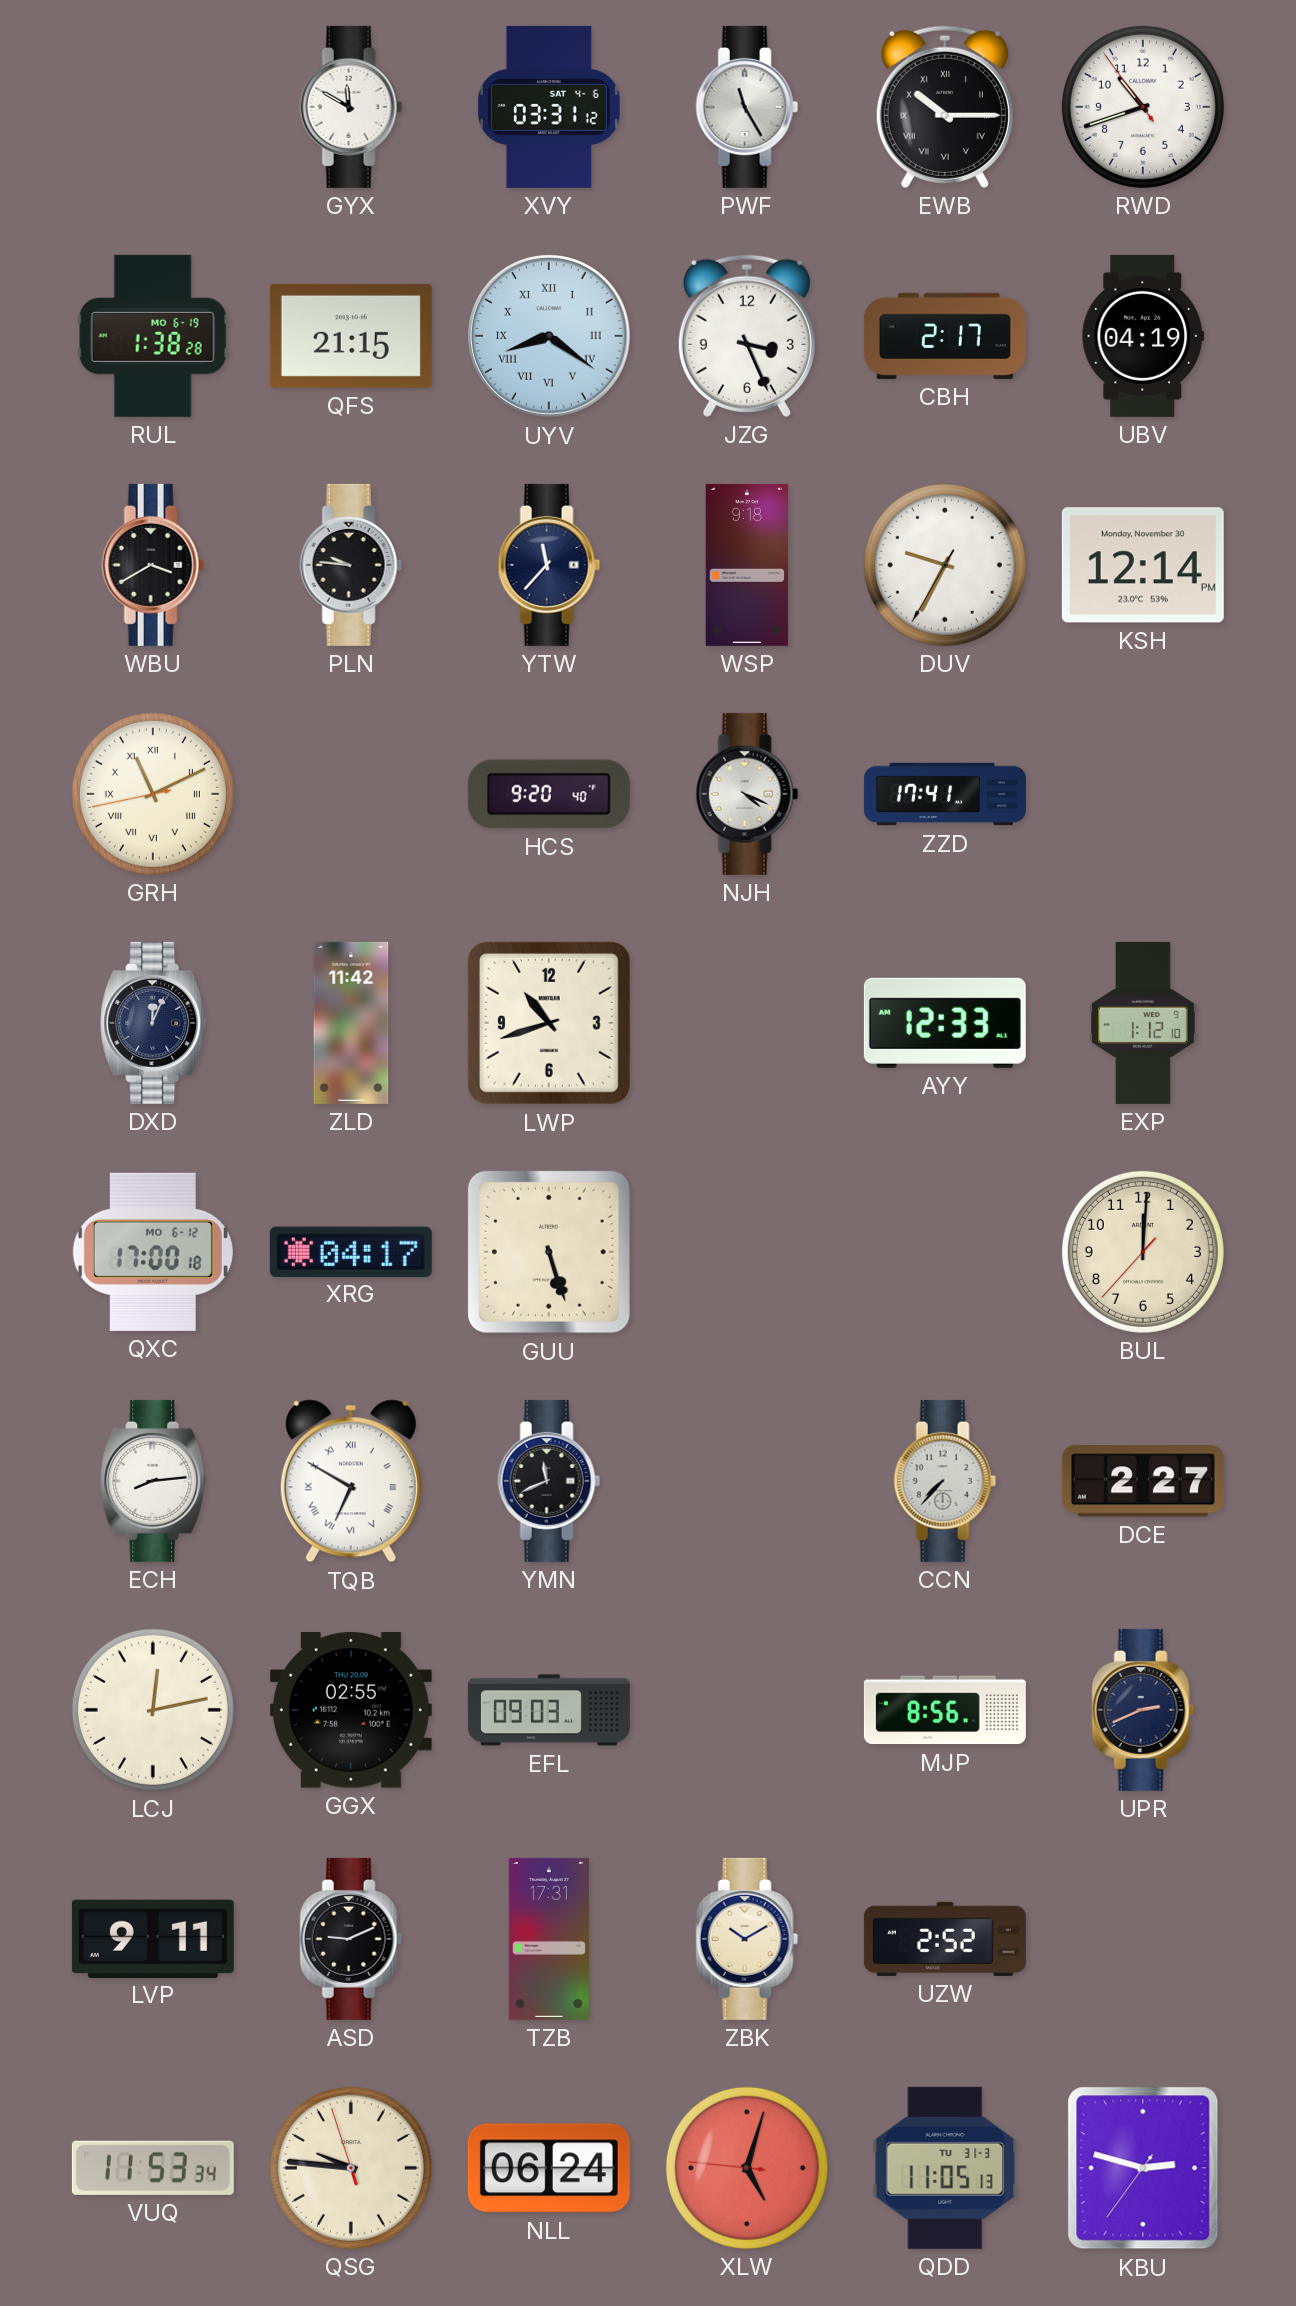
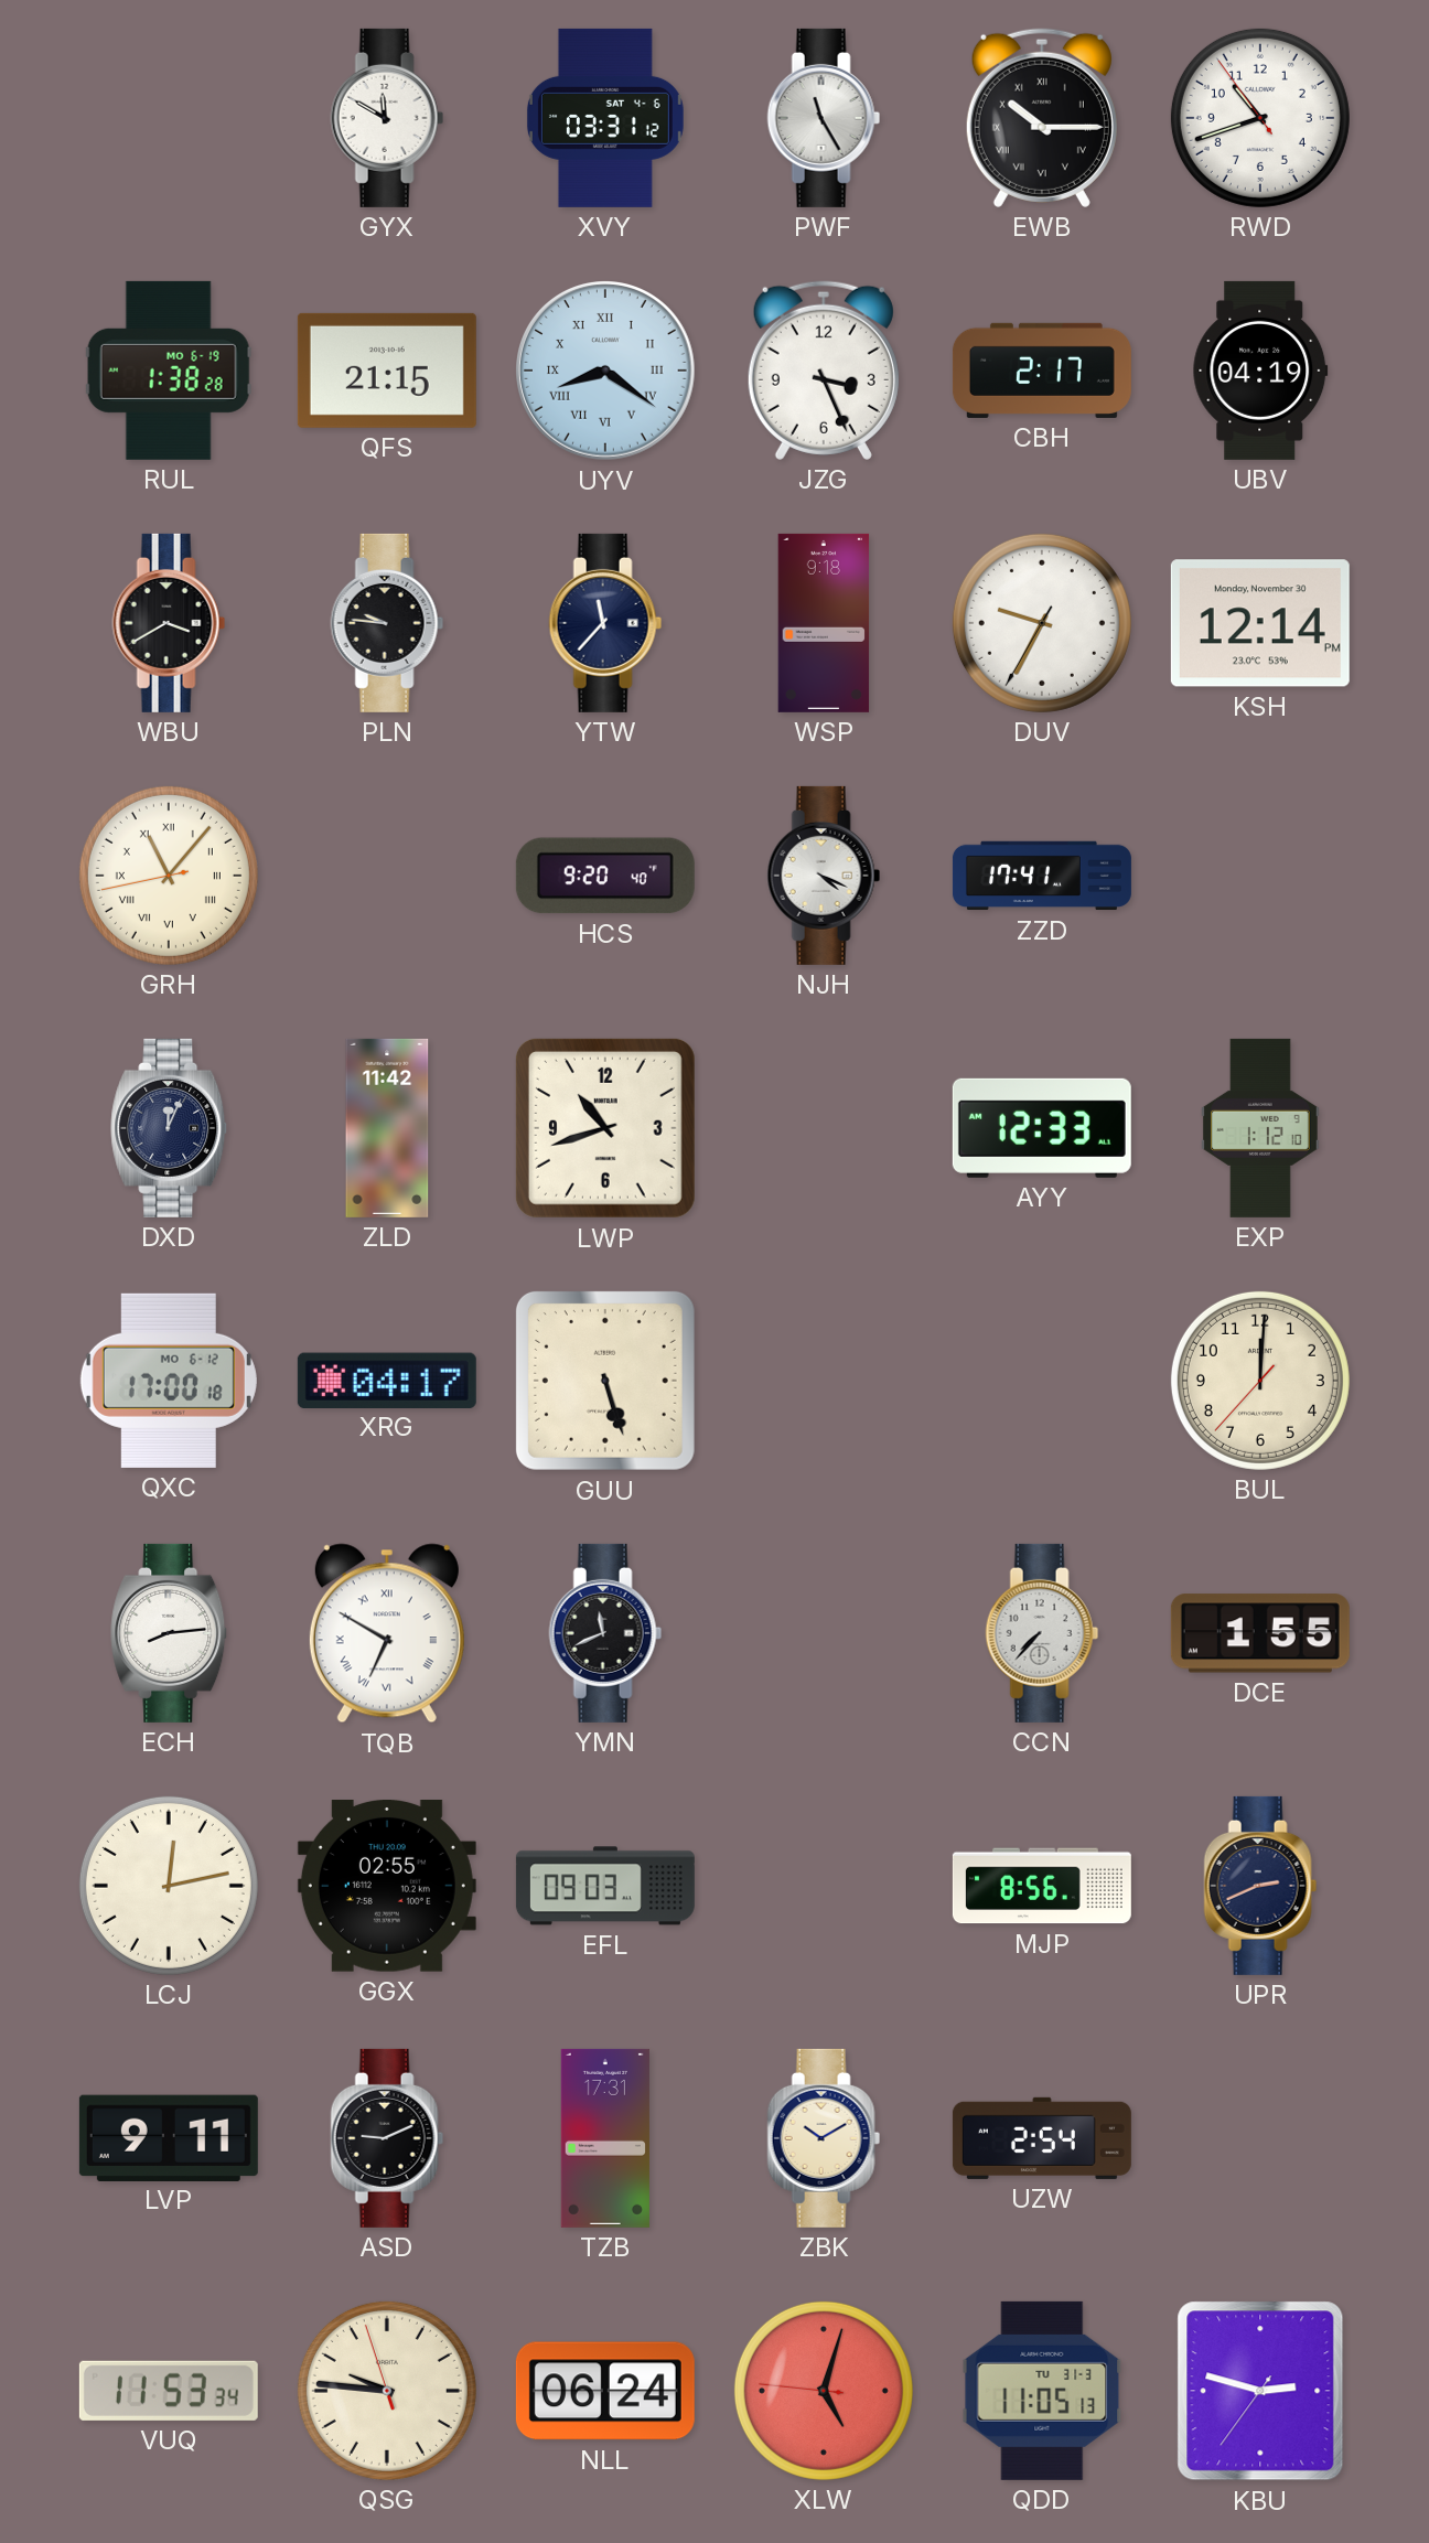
GRH: 11:10 -> 11:06 (169, 876)
DCE: 2:27 -> 1:55 (1260, 1633)
UZW: 2:52 -> 2:54 (1042, 2138)
